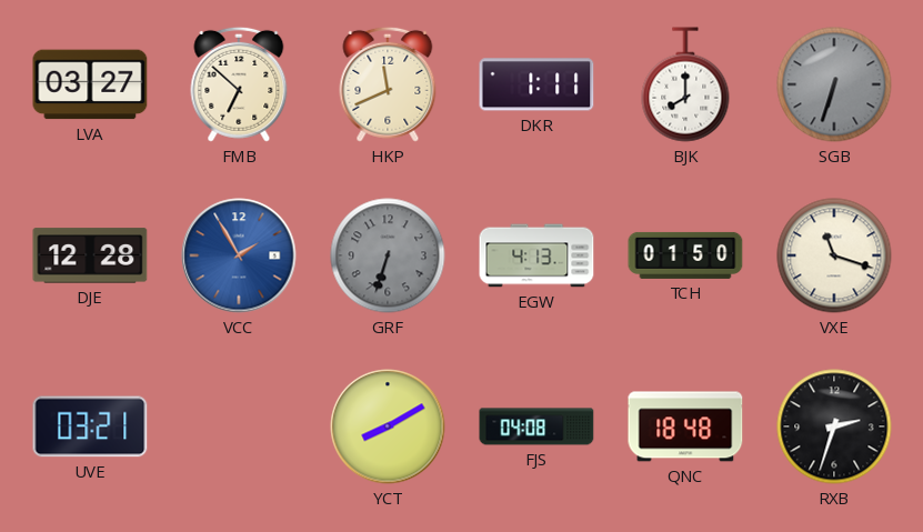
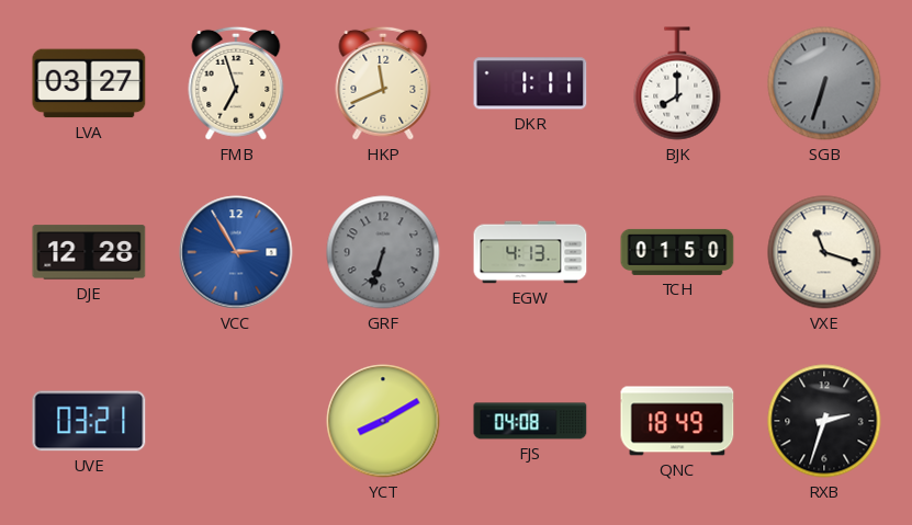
FMB: 6:52 -> 6:57 (236, 83)
VCC: 1:55 -> 2:55 (236, 252)
QNC: 18:48 -> 18:49 (677, 421)
